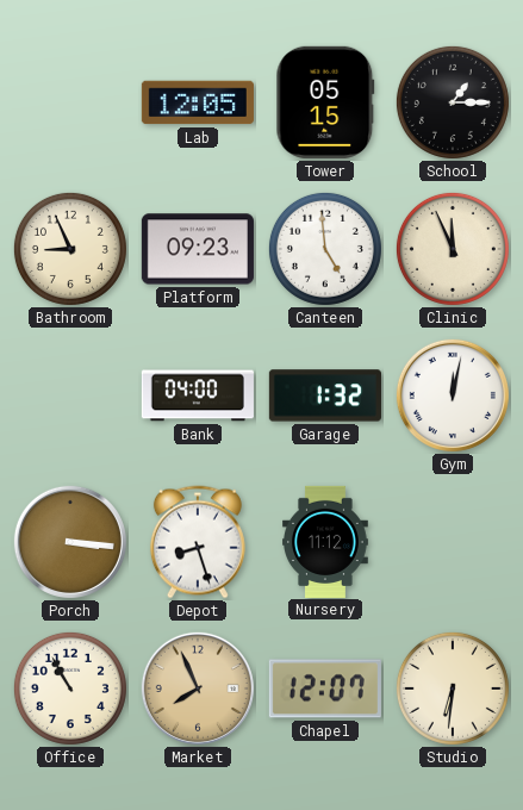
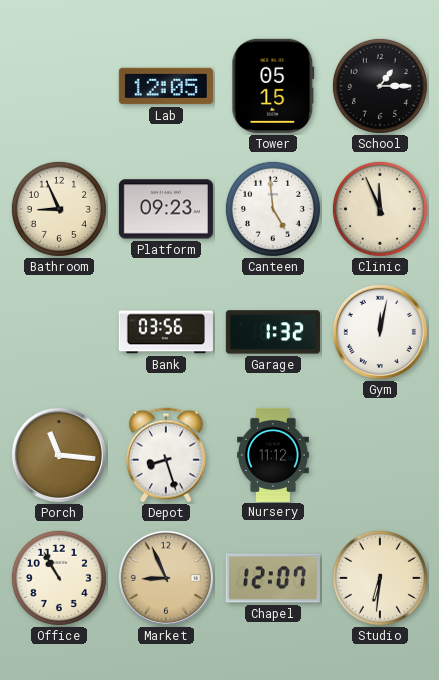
Bank: 04:00 -> 03:56 (166, 332)
Porch: 3:16 -> 11:16 (59, 455)
Market: 7:56 -> 8:56 (166, 578)
